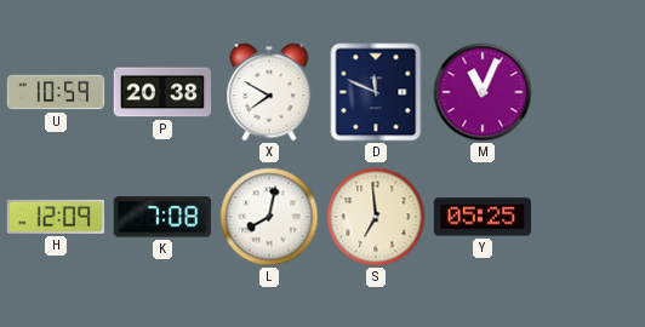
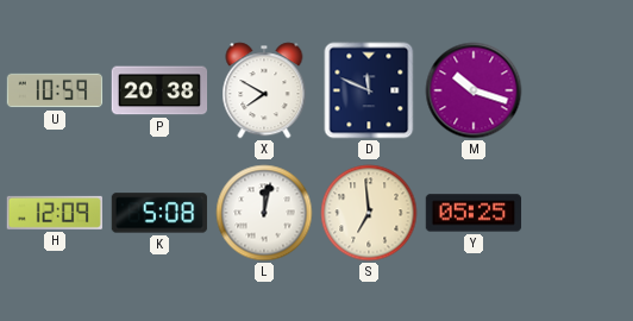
M: 11:04 -> 10:18 (474, 90)
K: 7:08 -> 5:08 (159, 213)
L: 8:02 -> 12:02 (264, 213)
